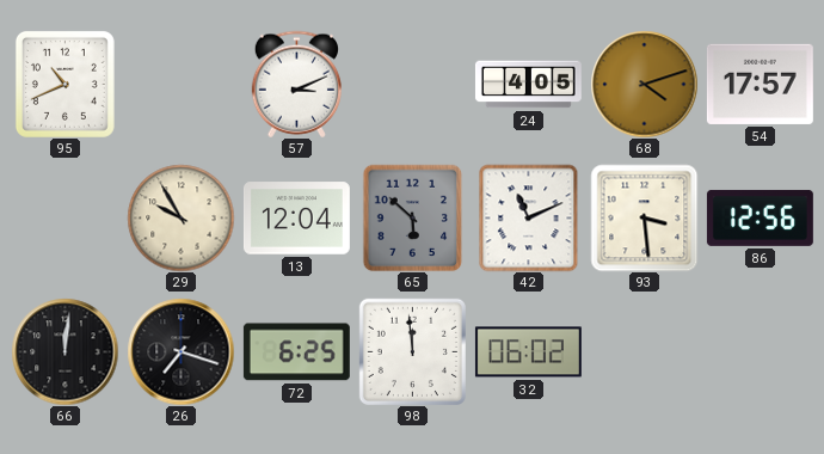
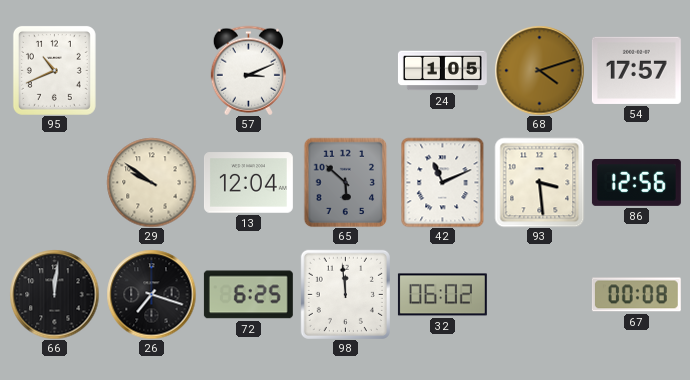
24: 4:05 -> 1:05 (442, 71)
29: 9:55 -> 9:51 (151, 182)
67: none -> 00:08 (636, 295)
